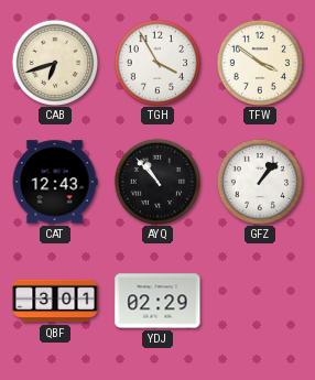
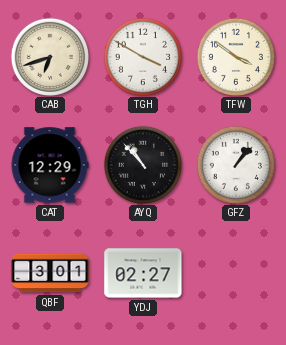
TGH: 3:55 -> 3:50 (142, 56)
CAT: 12:43 -> 12:29 (50, 165)
YDJ: 02:29 -> 02:27 (143, 273)
